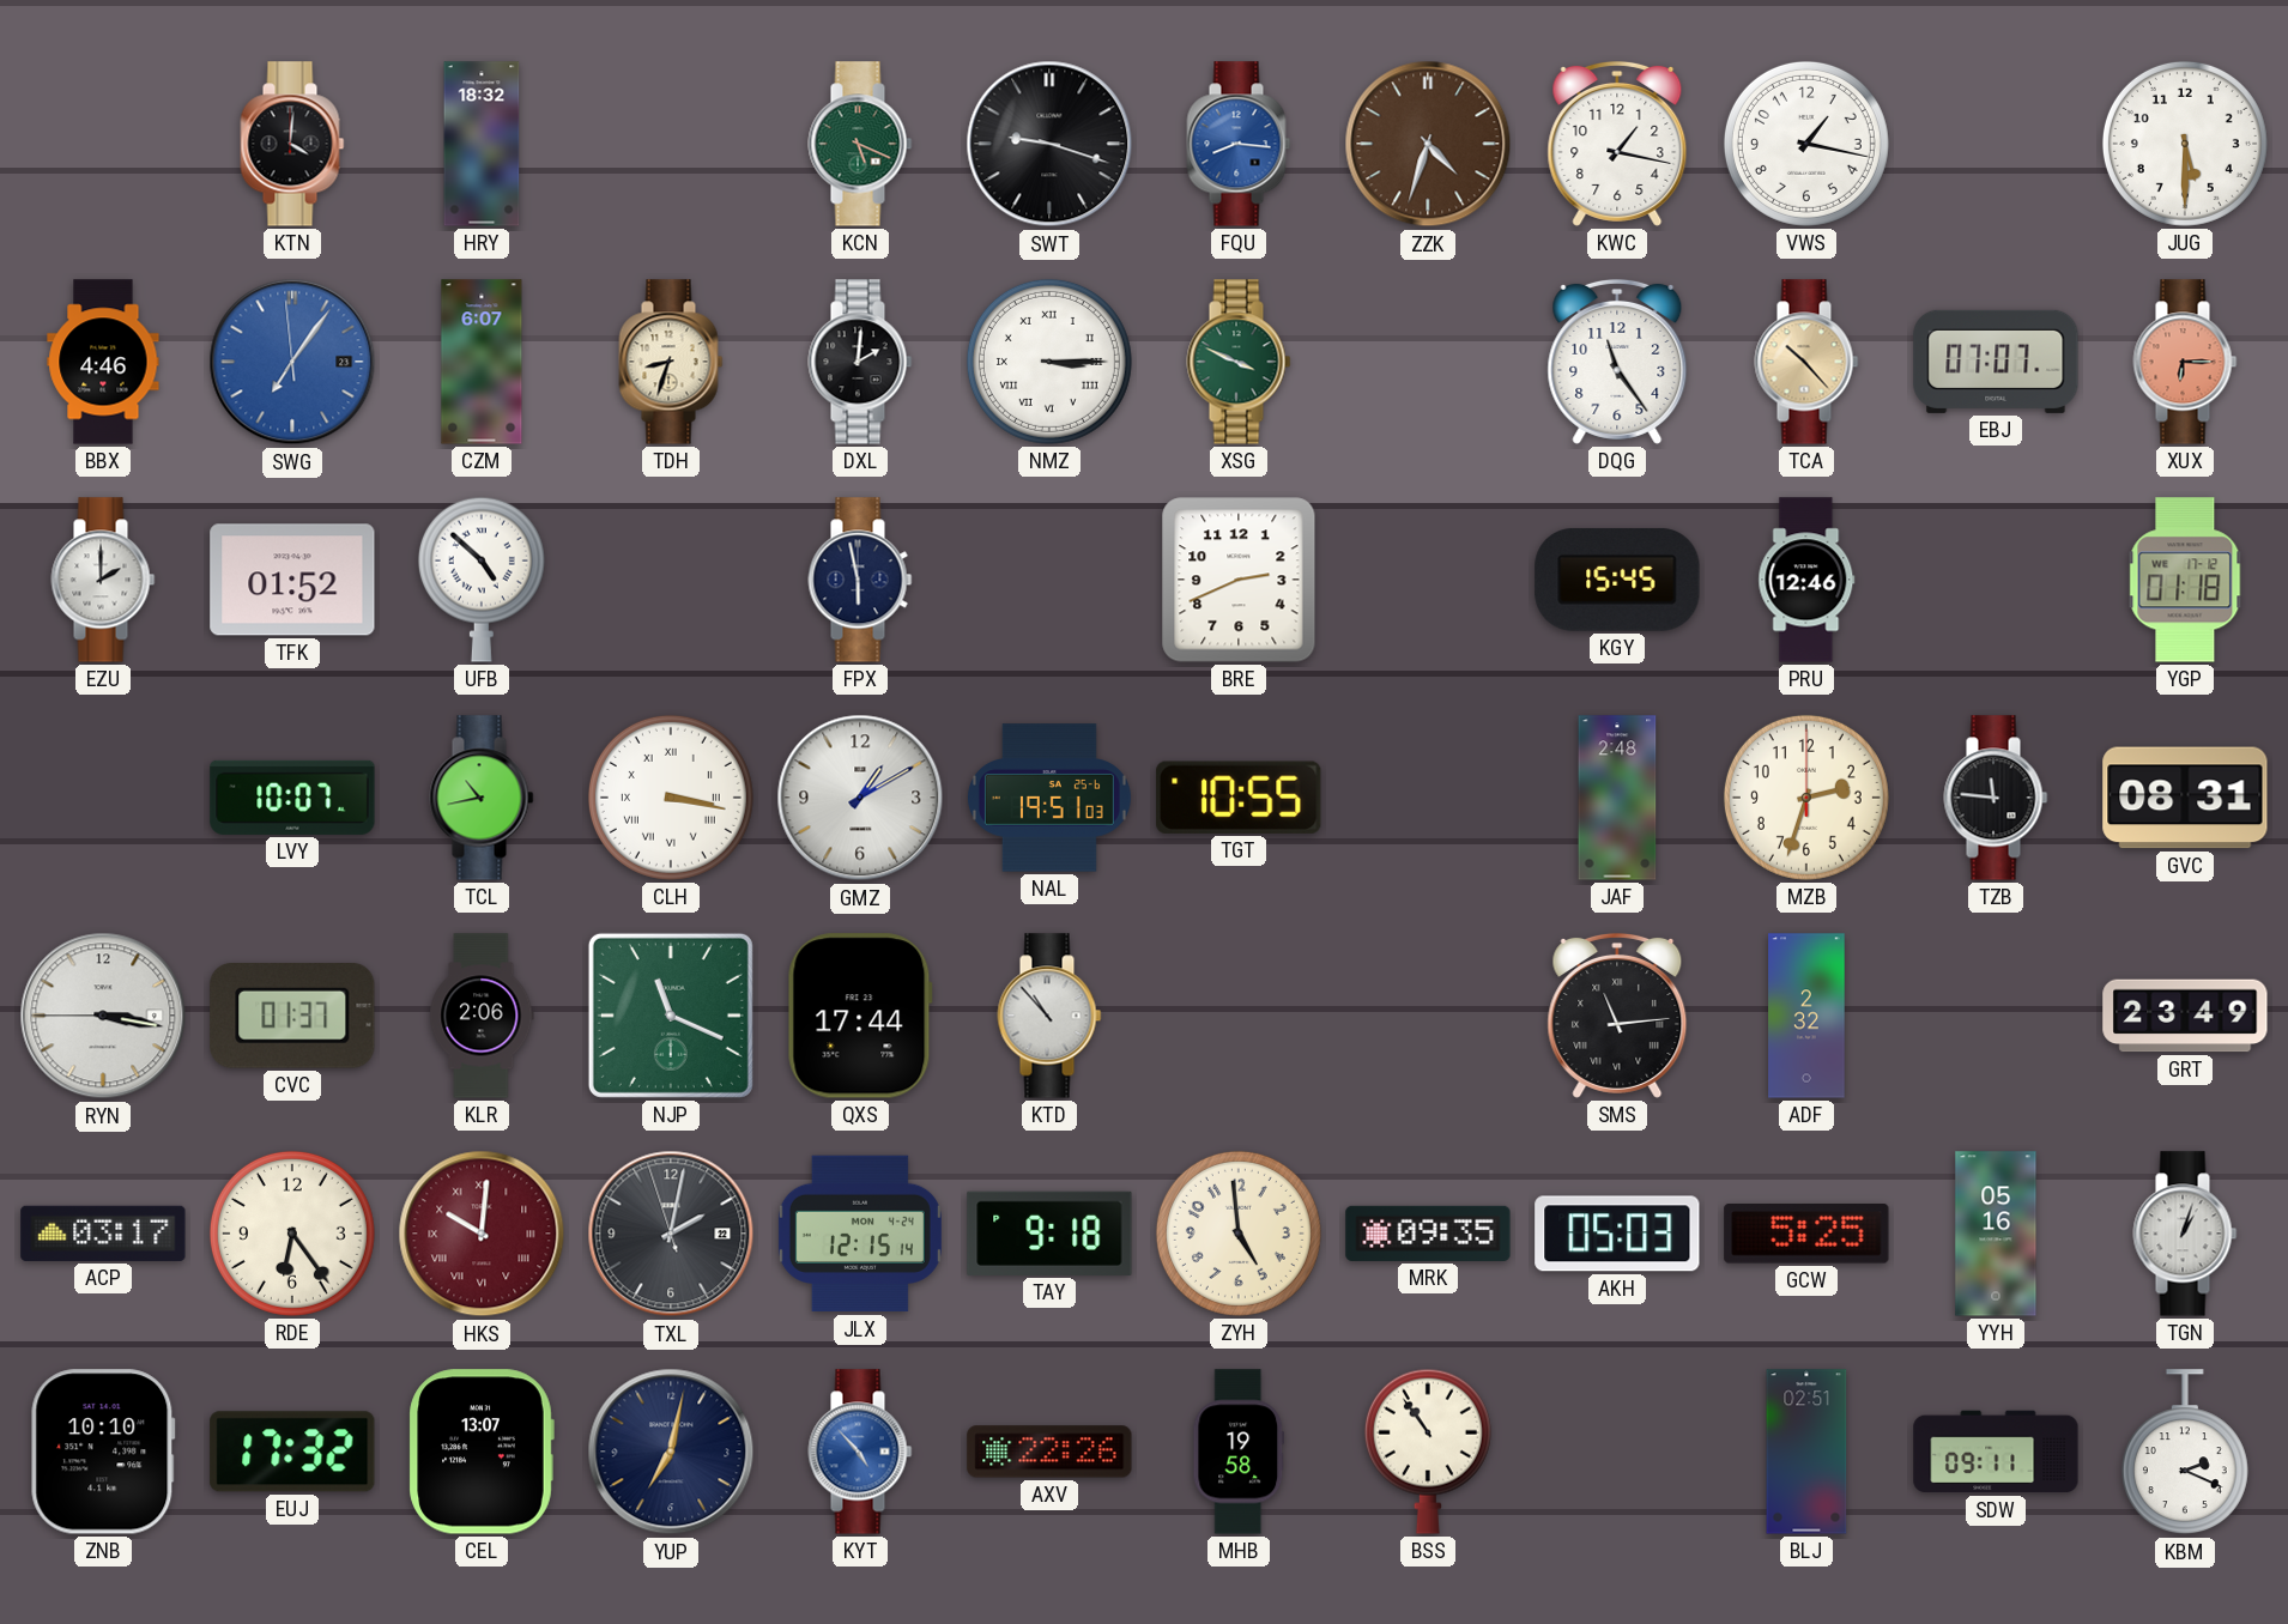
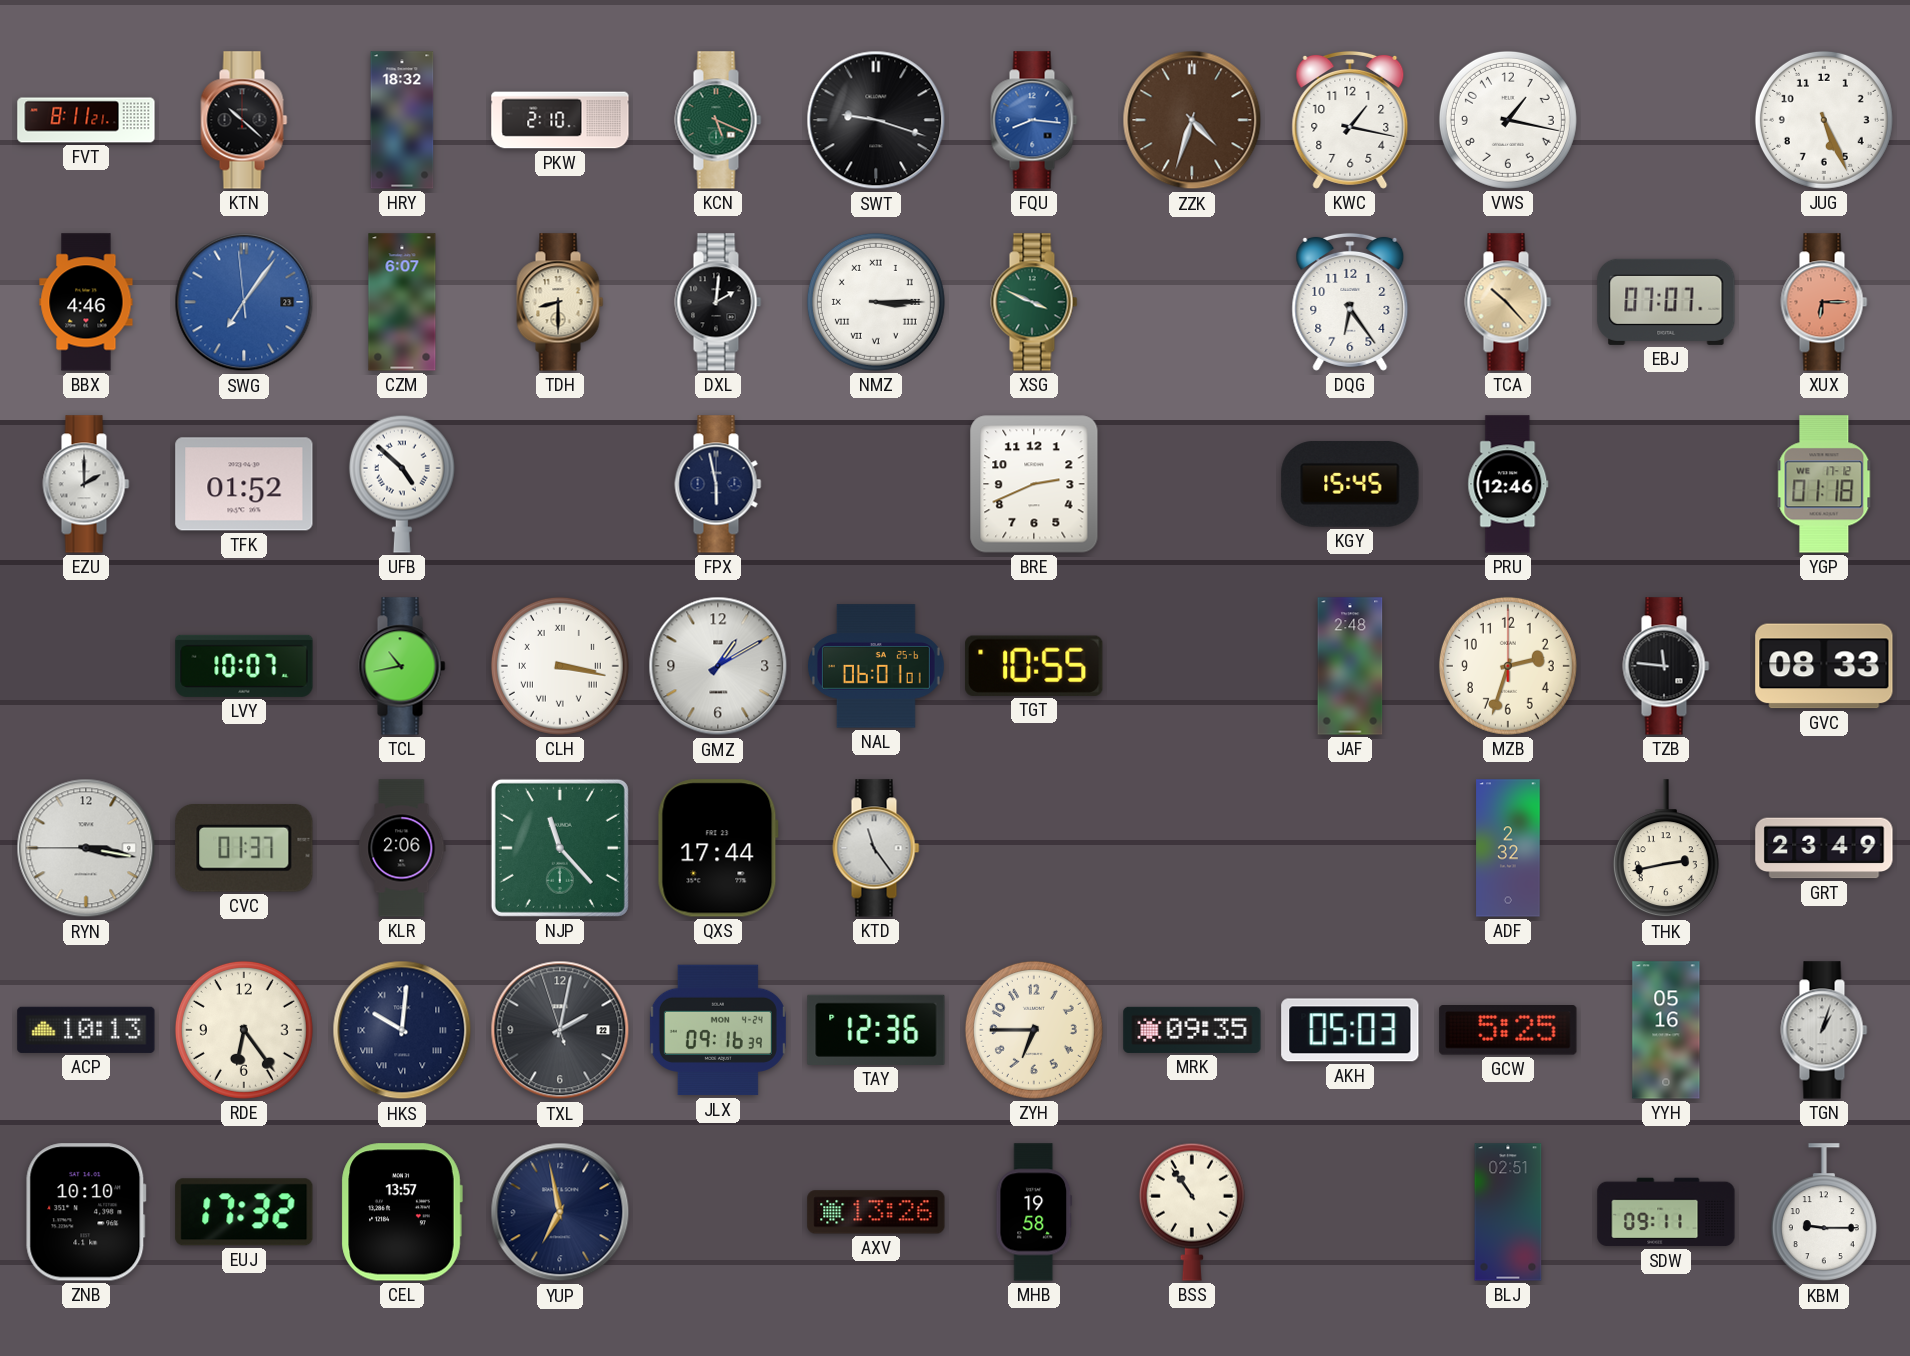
FVT: none -> 8:11 (86, 120)
KTN: 4:01 -> 10:22 (244, 120)
PKW: none -> 2:10 (560, 120)
JUG: 5:30 -> 5:26 (1824, 120)
TDH: 8:33 -> 8:30 (560, 302)
DQG: 11:24 -> 6:24 (1350, 302)
NAL: 19:51 -> 06:01 (876, 666)
GVC: 08:31 -> 08:33 (1824, 666)
NJP: 11:19 -> 11:23 (560, 848)
KTD: 10:53 -> 11:24 (876, 848)
SMS: 11:14 -> none (1617, 1016)
THK: none -> 2:43 (1666, 849)
ACP: 03:17 -> 10:13 (86, 1030)
HKS dial: burgundy -> navy (402, 1030)
JLX: 12:15 -> 09:16 (718, 1030)
TAY: 9:18 -> 12:36 (876, 1030)
ZYH: 4:59 -> 6:45 (1034, 1030)
CEL: 13:07 -> 13:57 (402, 1212)
YUP: 7:02 -> 6:58 (560, 1212)
KYT: 4:53 -> none (860, 1452)
AXV: 22:26 -> 13:26 (876, 1212)
KBM: 2:19 -> 9:15 (1824, 1213)
